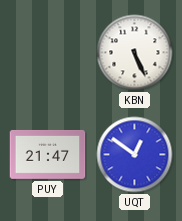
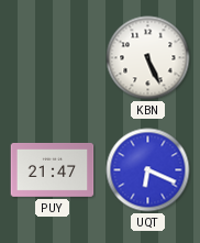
UQT: 12:51 -> 6:19 (148, 170)
